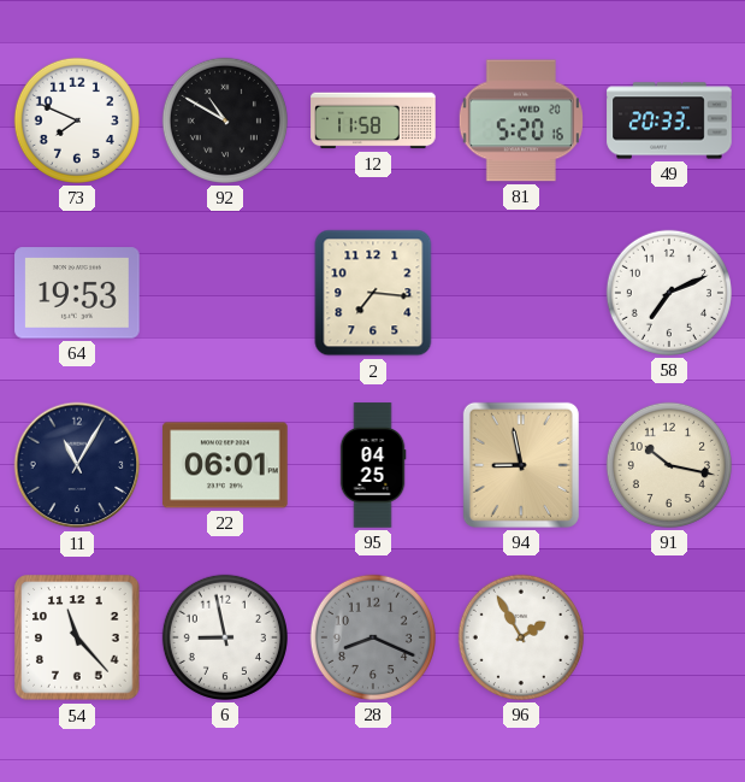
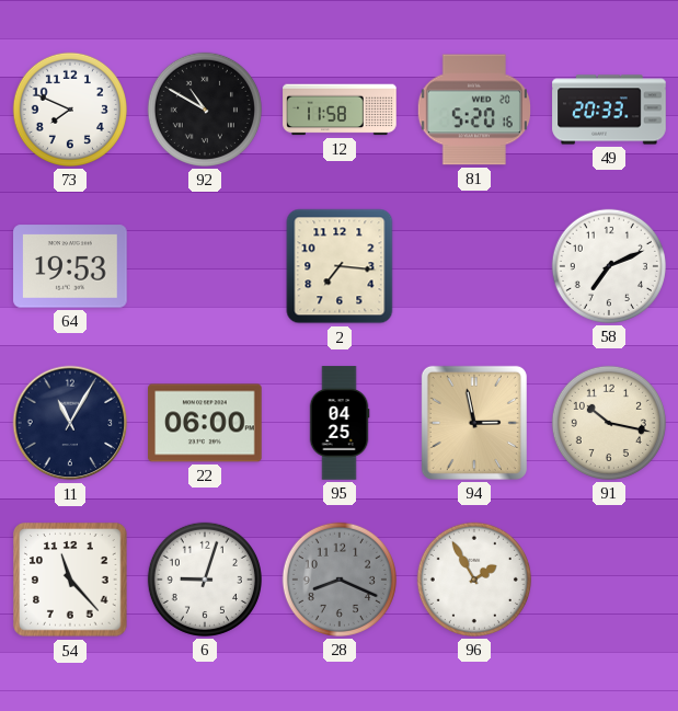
22: 06:01 -> 06:00 (205, 423)
94: 8:58 -> 2:58 (474, 423)
6: 8:58 -> 9:03 (205, 580)
